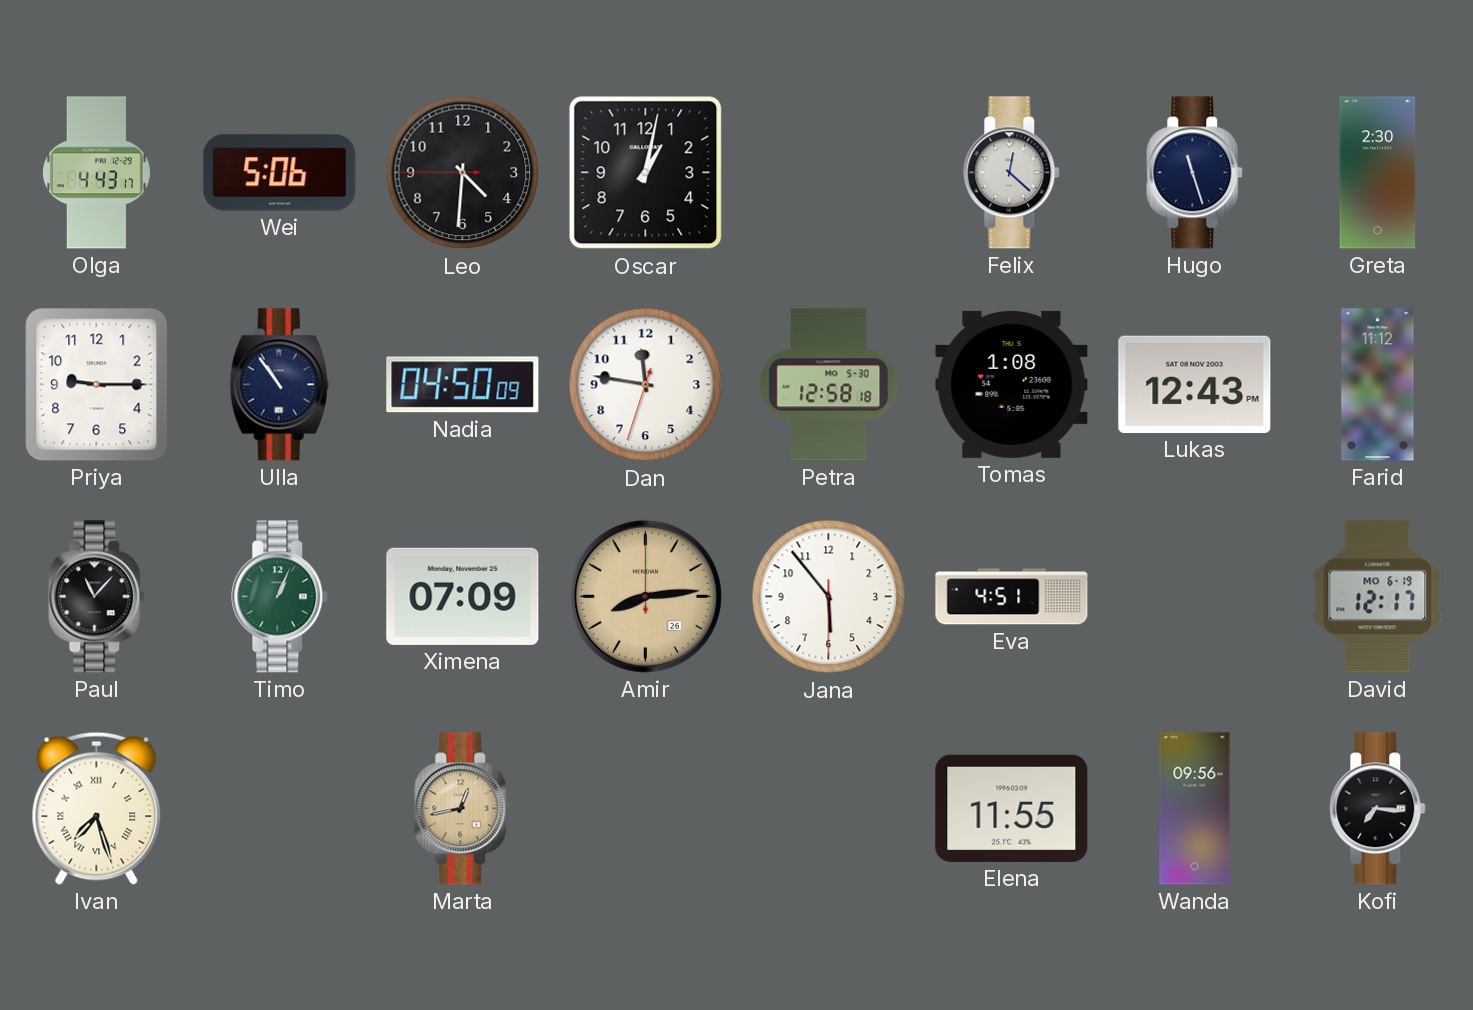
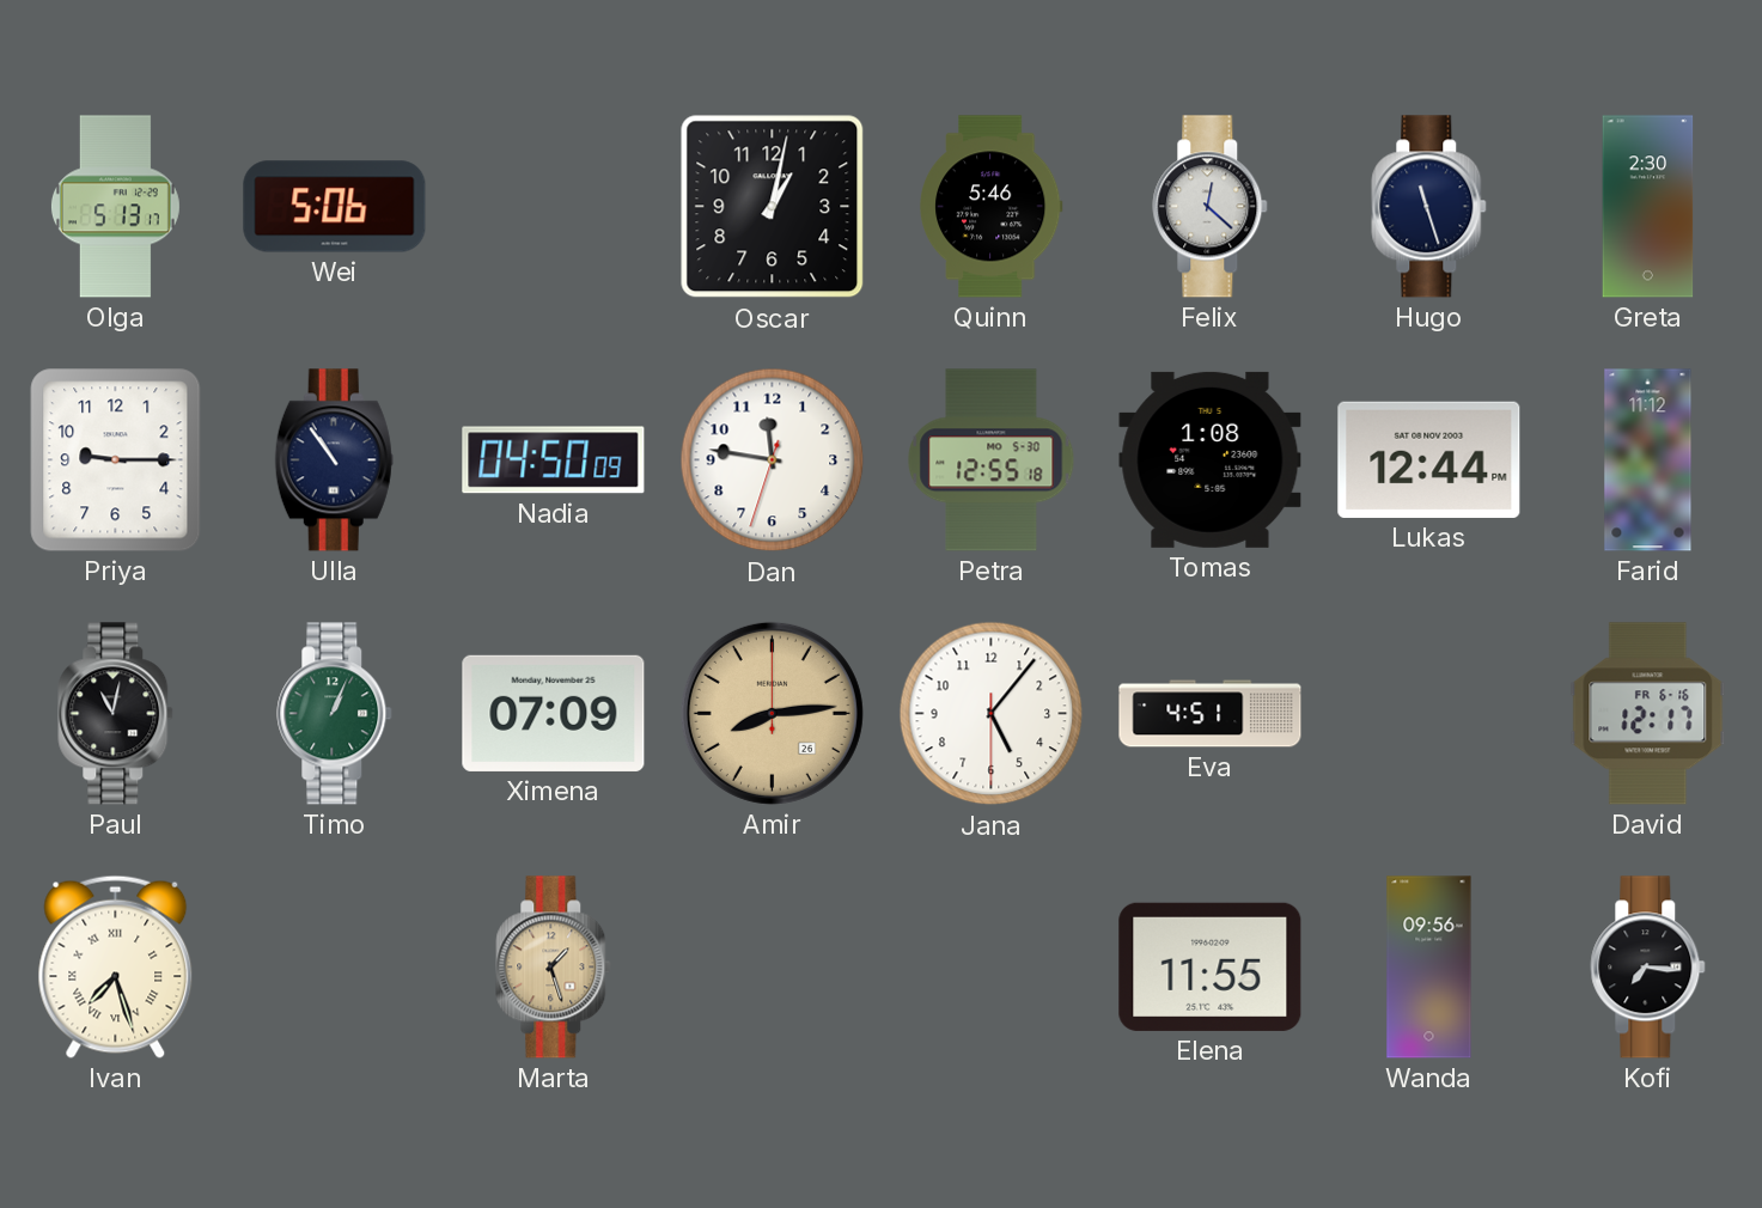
Olga: 4:43 -> 5:13 (115, 207)
Leo: 4:30 -> none (463, 173)
Quinn: none -> 5:46 (990, 207)
Petra: 12:58 -> 12:55 (992, 460)
Lukas: 12:43 -> 12:44 (1429, 459)
Paul: 11:07 -> 11:02 (116, 714)
Jana: 5:53 -> 5:06 (992, 714)
David date: MO 6-19 -> FR 6-16 (1648, 714)
Marta: 12:43 -> 1:27 (554, 968)
